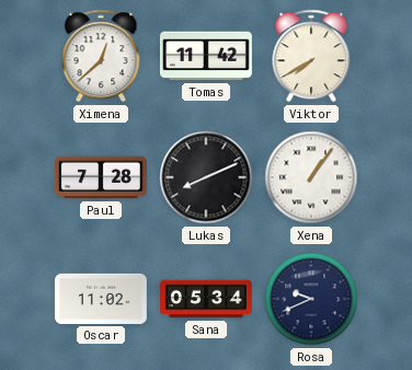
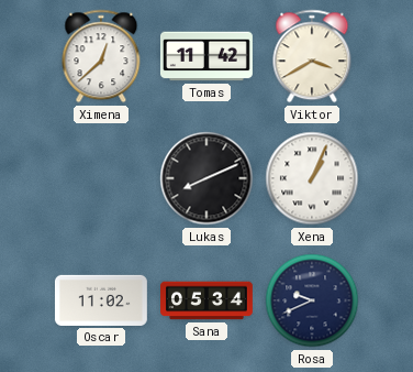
Viktor: 7:40 -> 3:40 (312, 56)
Paul: 7:28 -> none (101, 177)
Xena: 1:06 -> 1:04 (312, 178)
